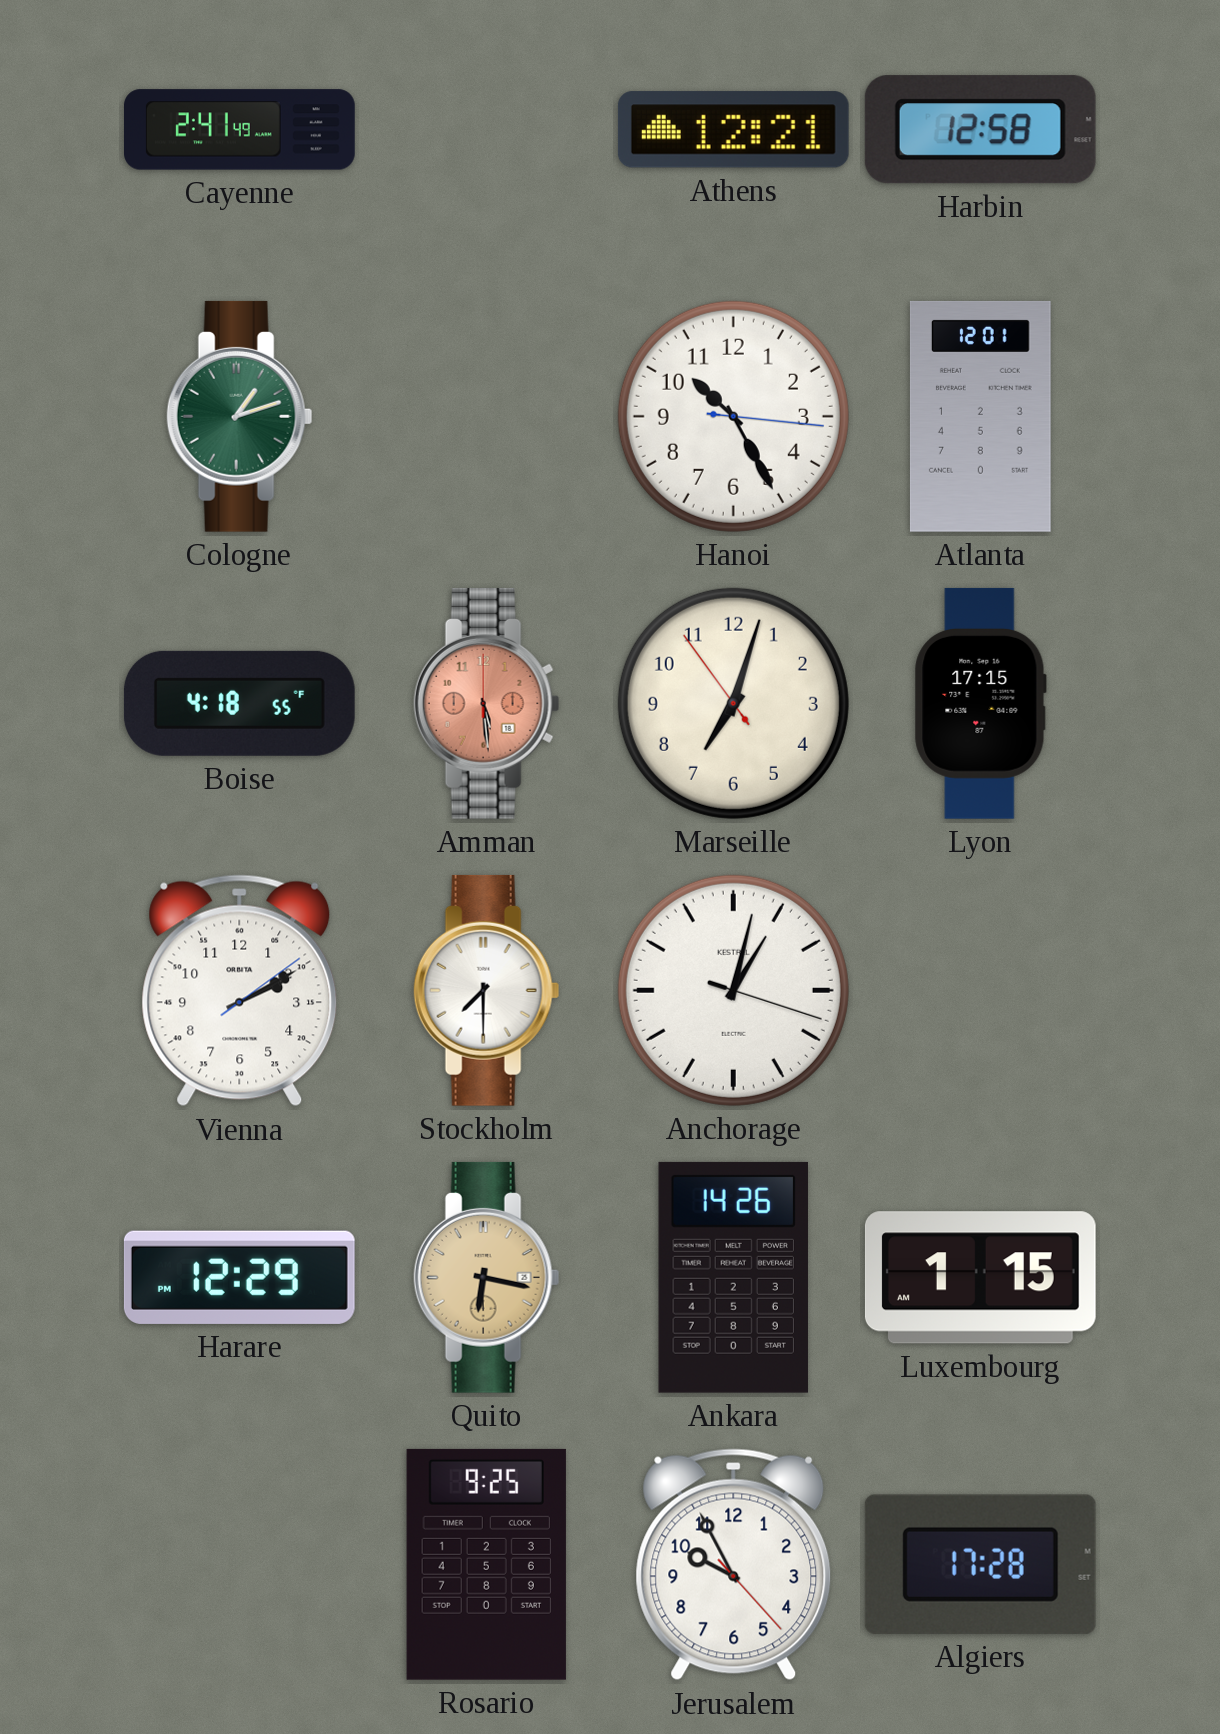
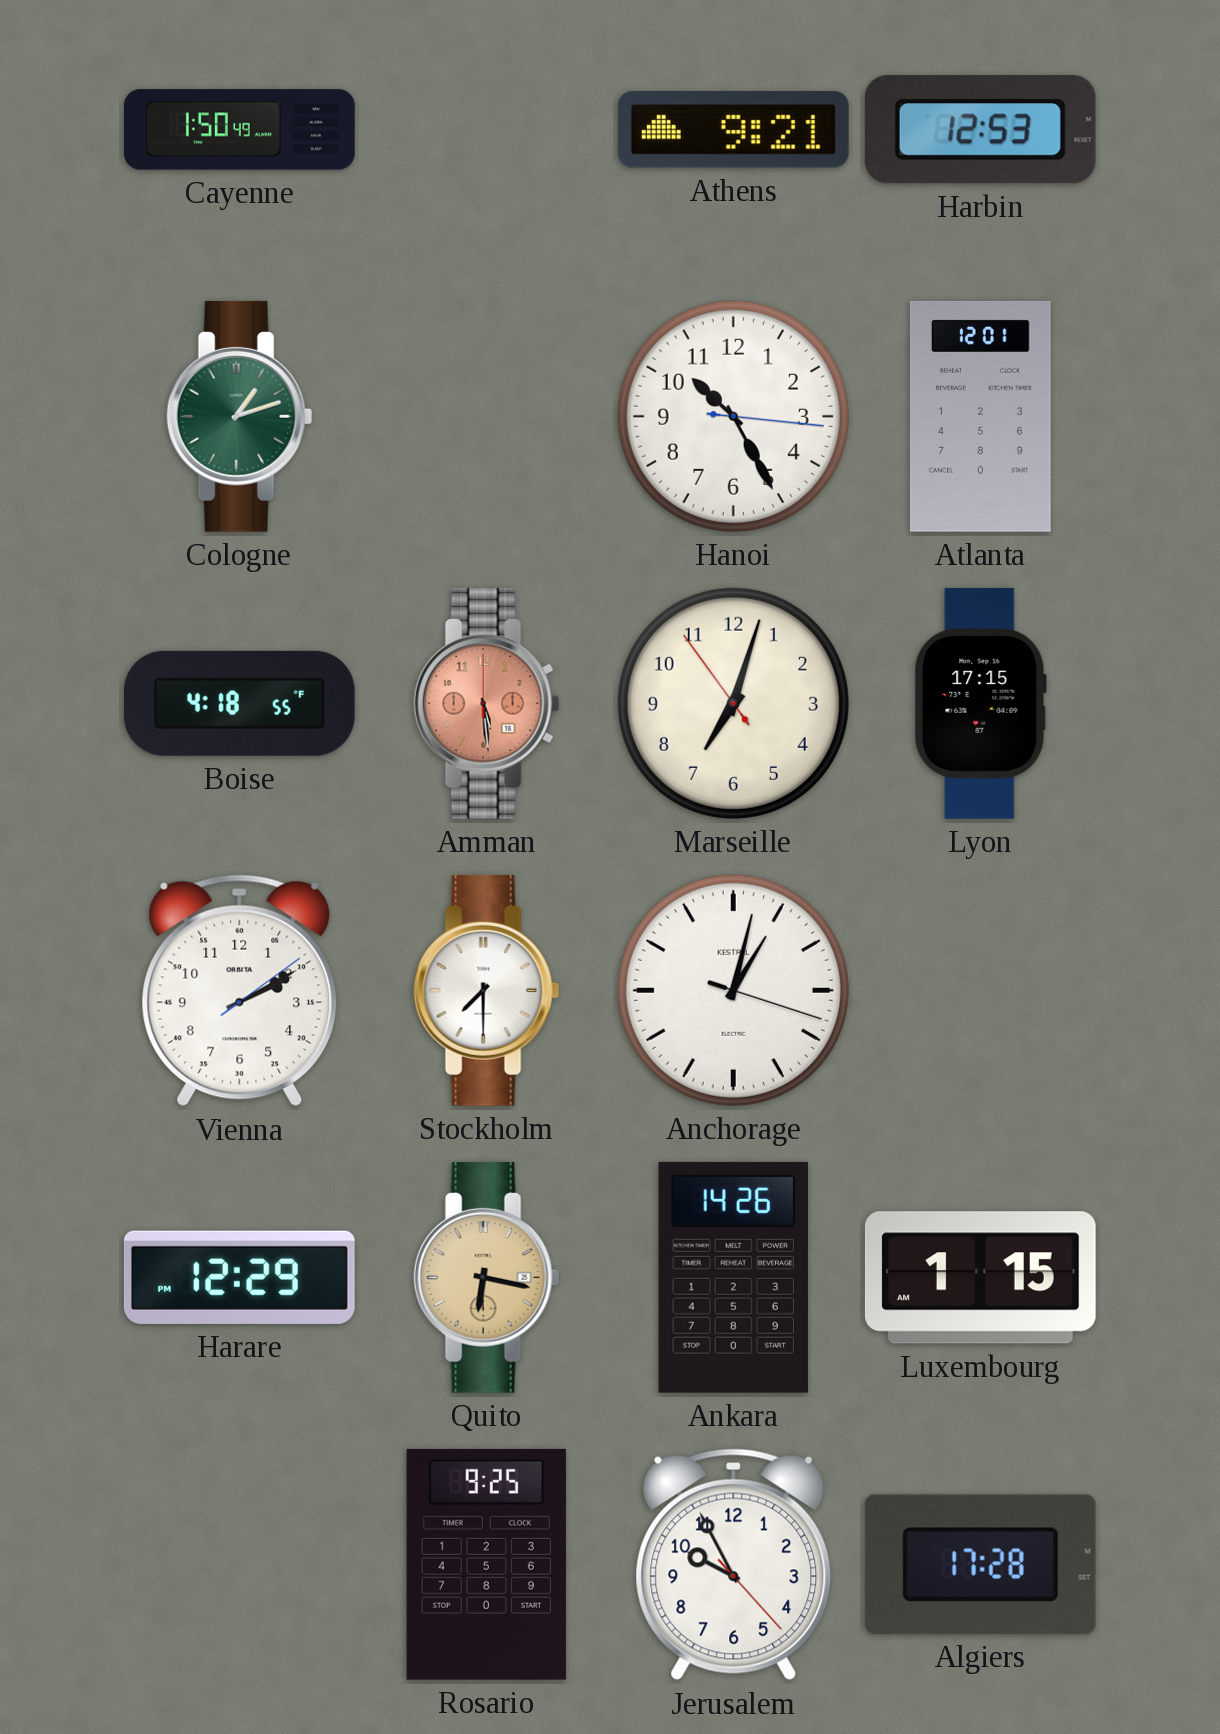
Cayenne: 2:41 -> 1:50 (240, 130)
Athens: 12:21 -> 9:21 (733, 130)
Harbin: 12:58 -> 12:53 (980, 130)
